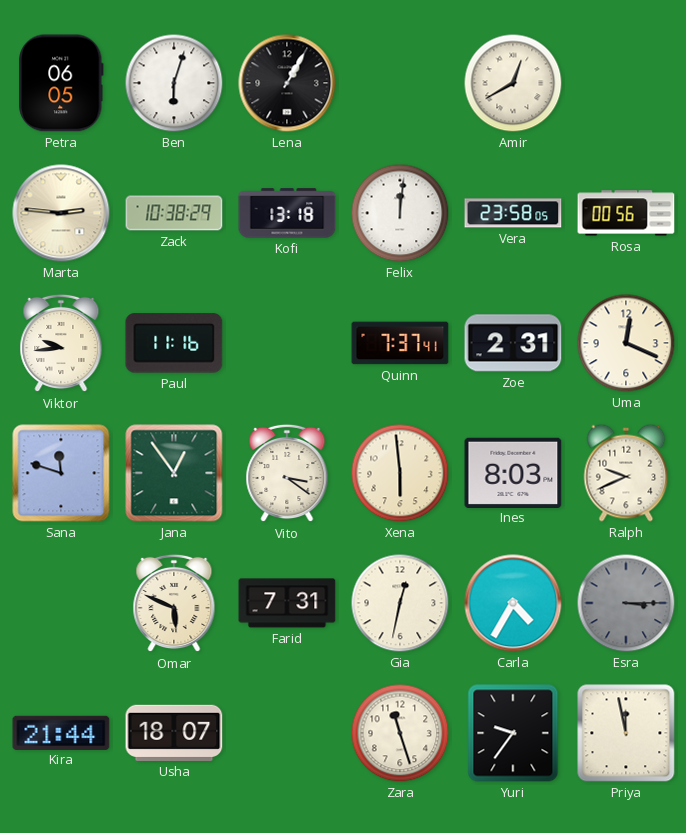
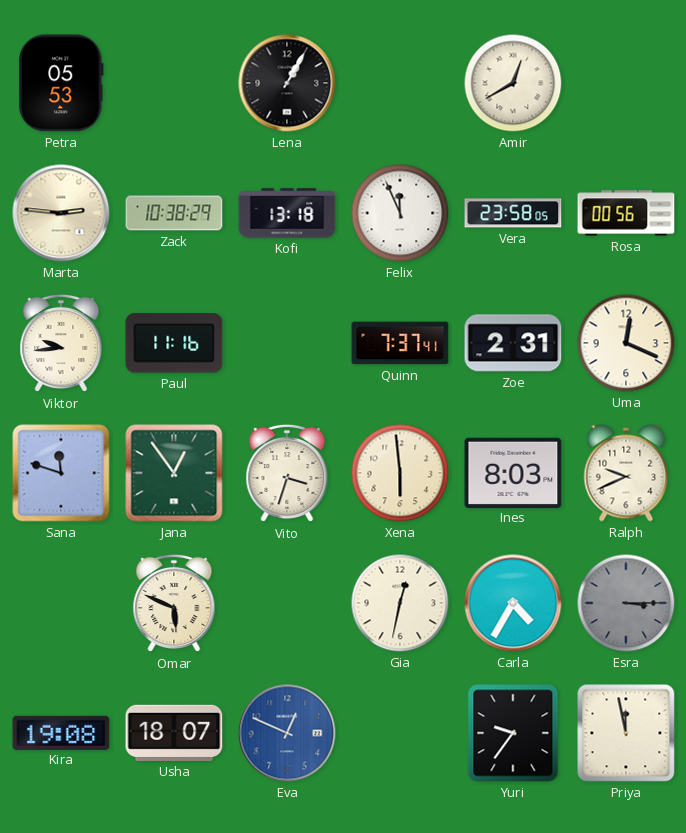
Petra: 06:05 -> 05:53 (61, 83)
Ben: 6:03 -> none (174, 83)
Felix: 12:01 -> 11:56 (400, 213)
Vito: 3:21 -> 3:33 (287, 473)
Farid: 7:31 -> none (287, 603)
Kira: 21:44 -> 19:08 (61, 732)
Eva: none -> 12:49 (287, 733)
Zara: 11:27 -> none (400, 733)
